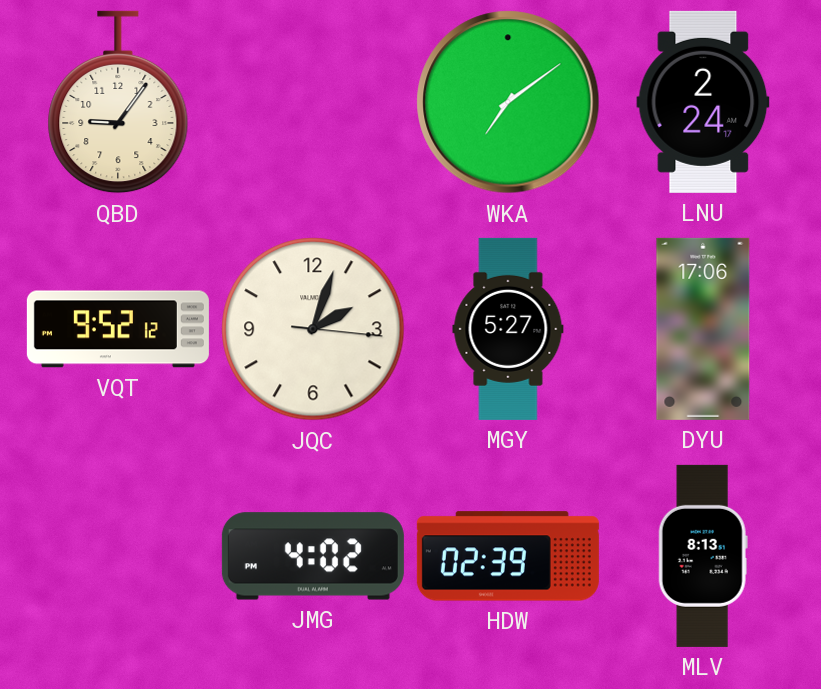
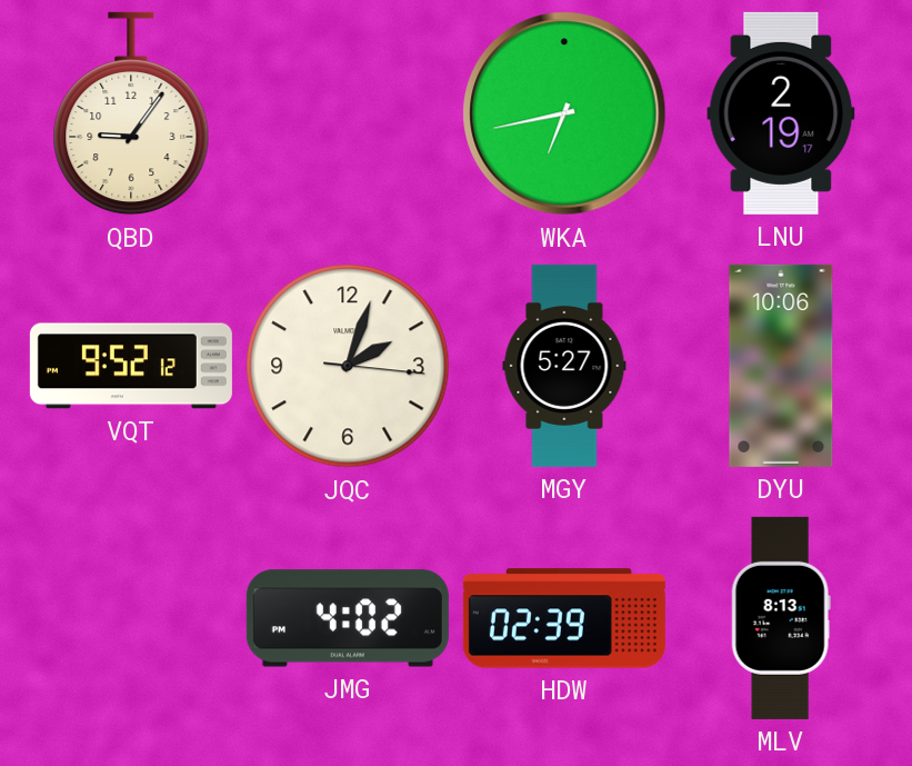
WKA: 7:09 -> 6:43 (564, 113)
LNU: 2:24 -> 2:19 (781, 113)
DYU: 17:06 -> 10:06 (781, 366)
